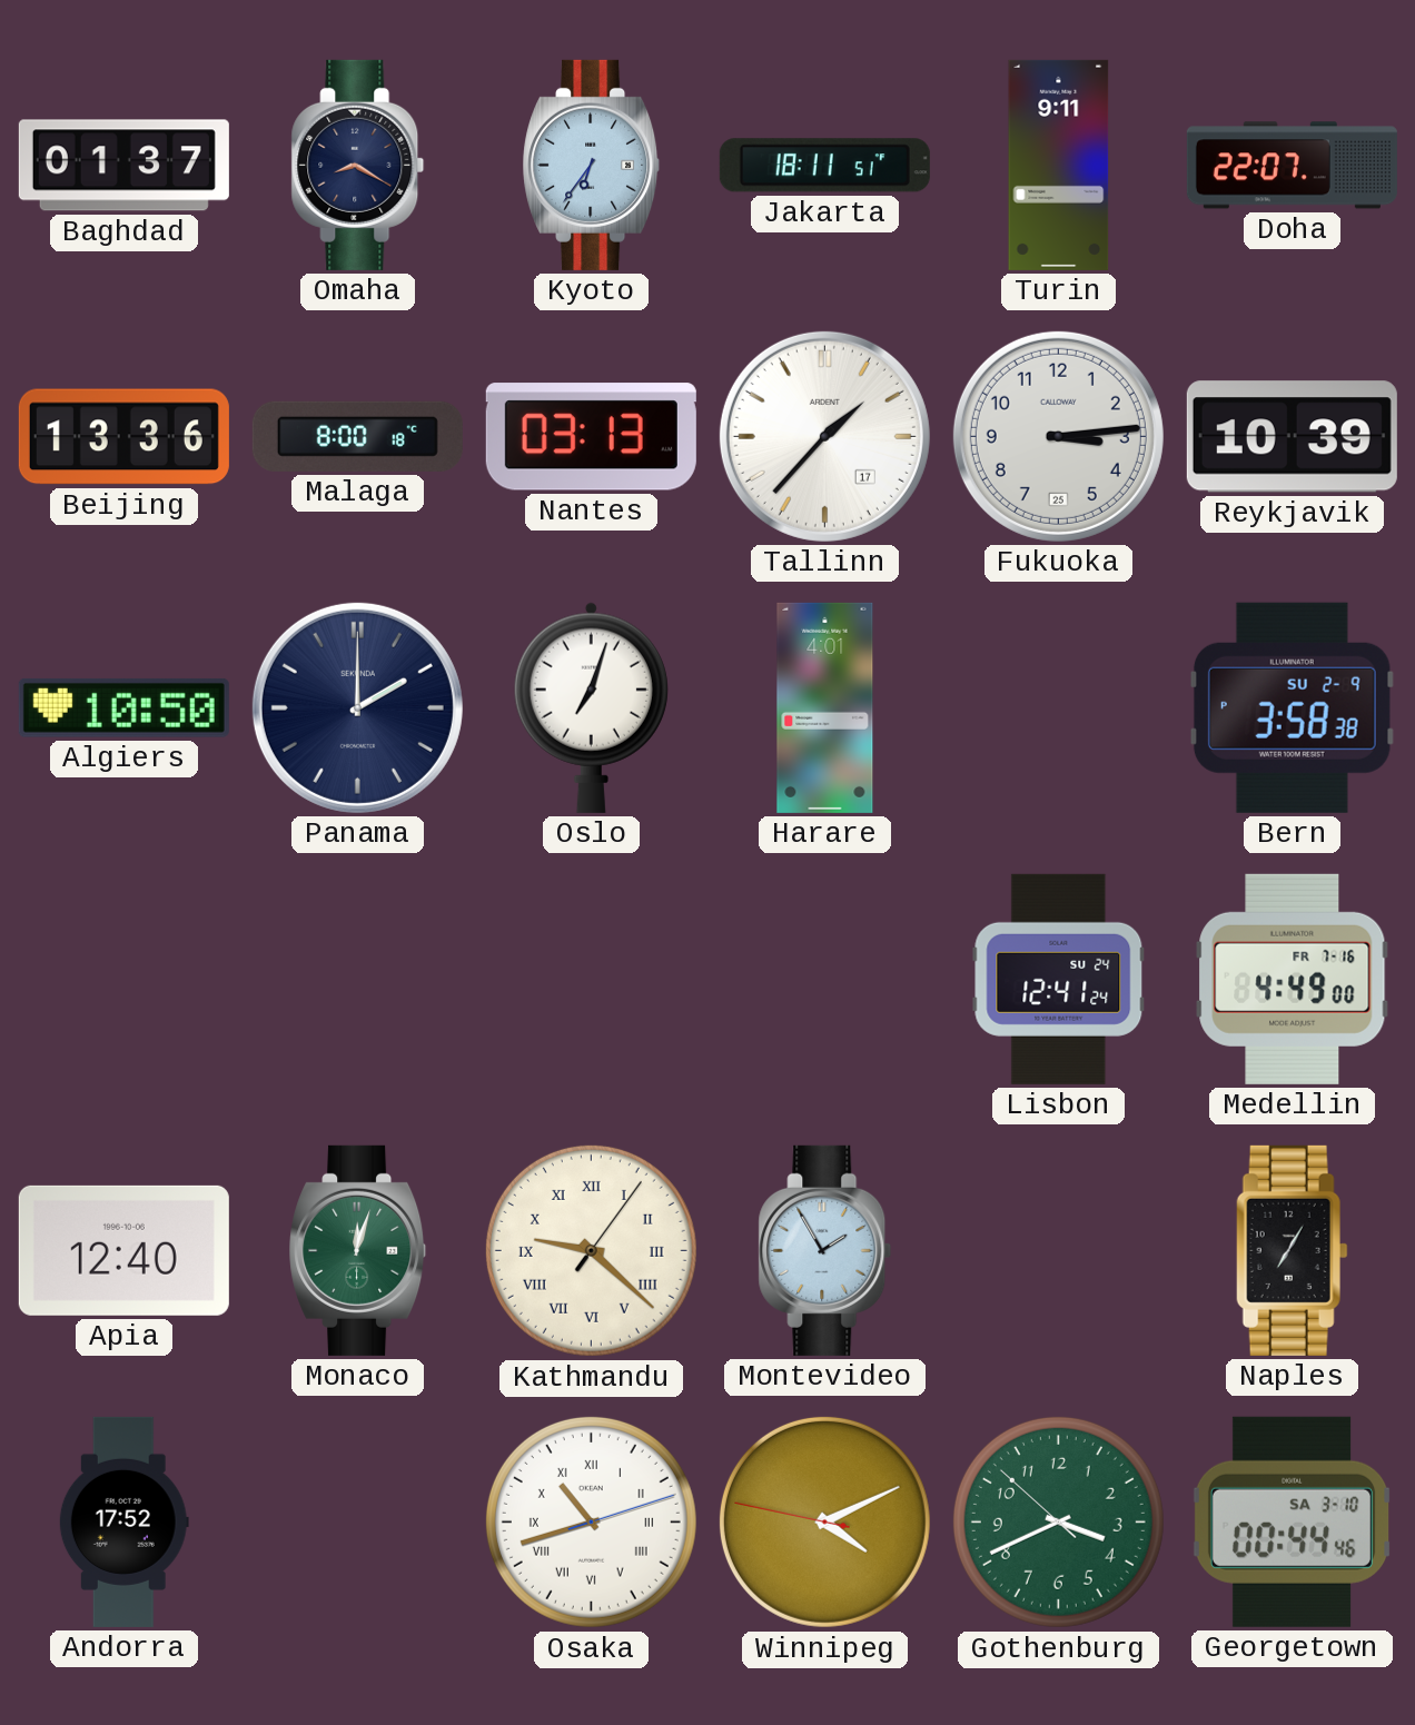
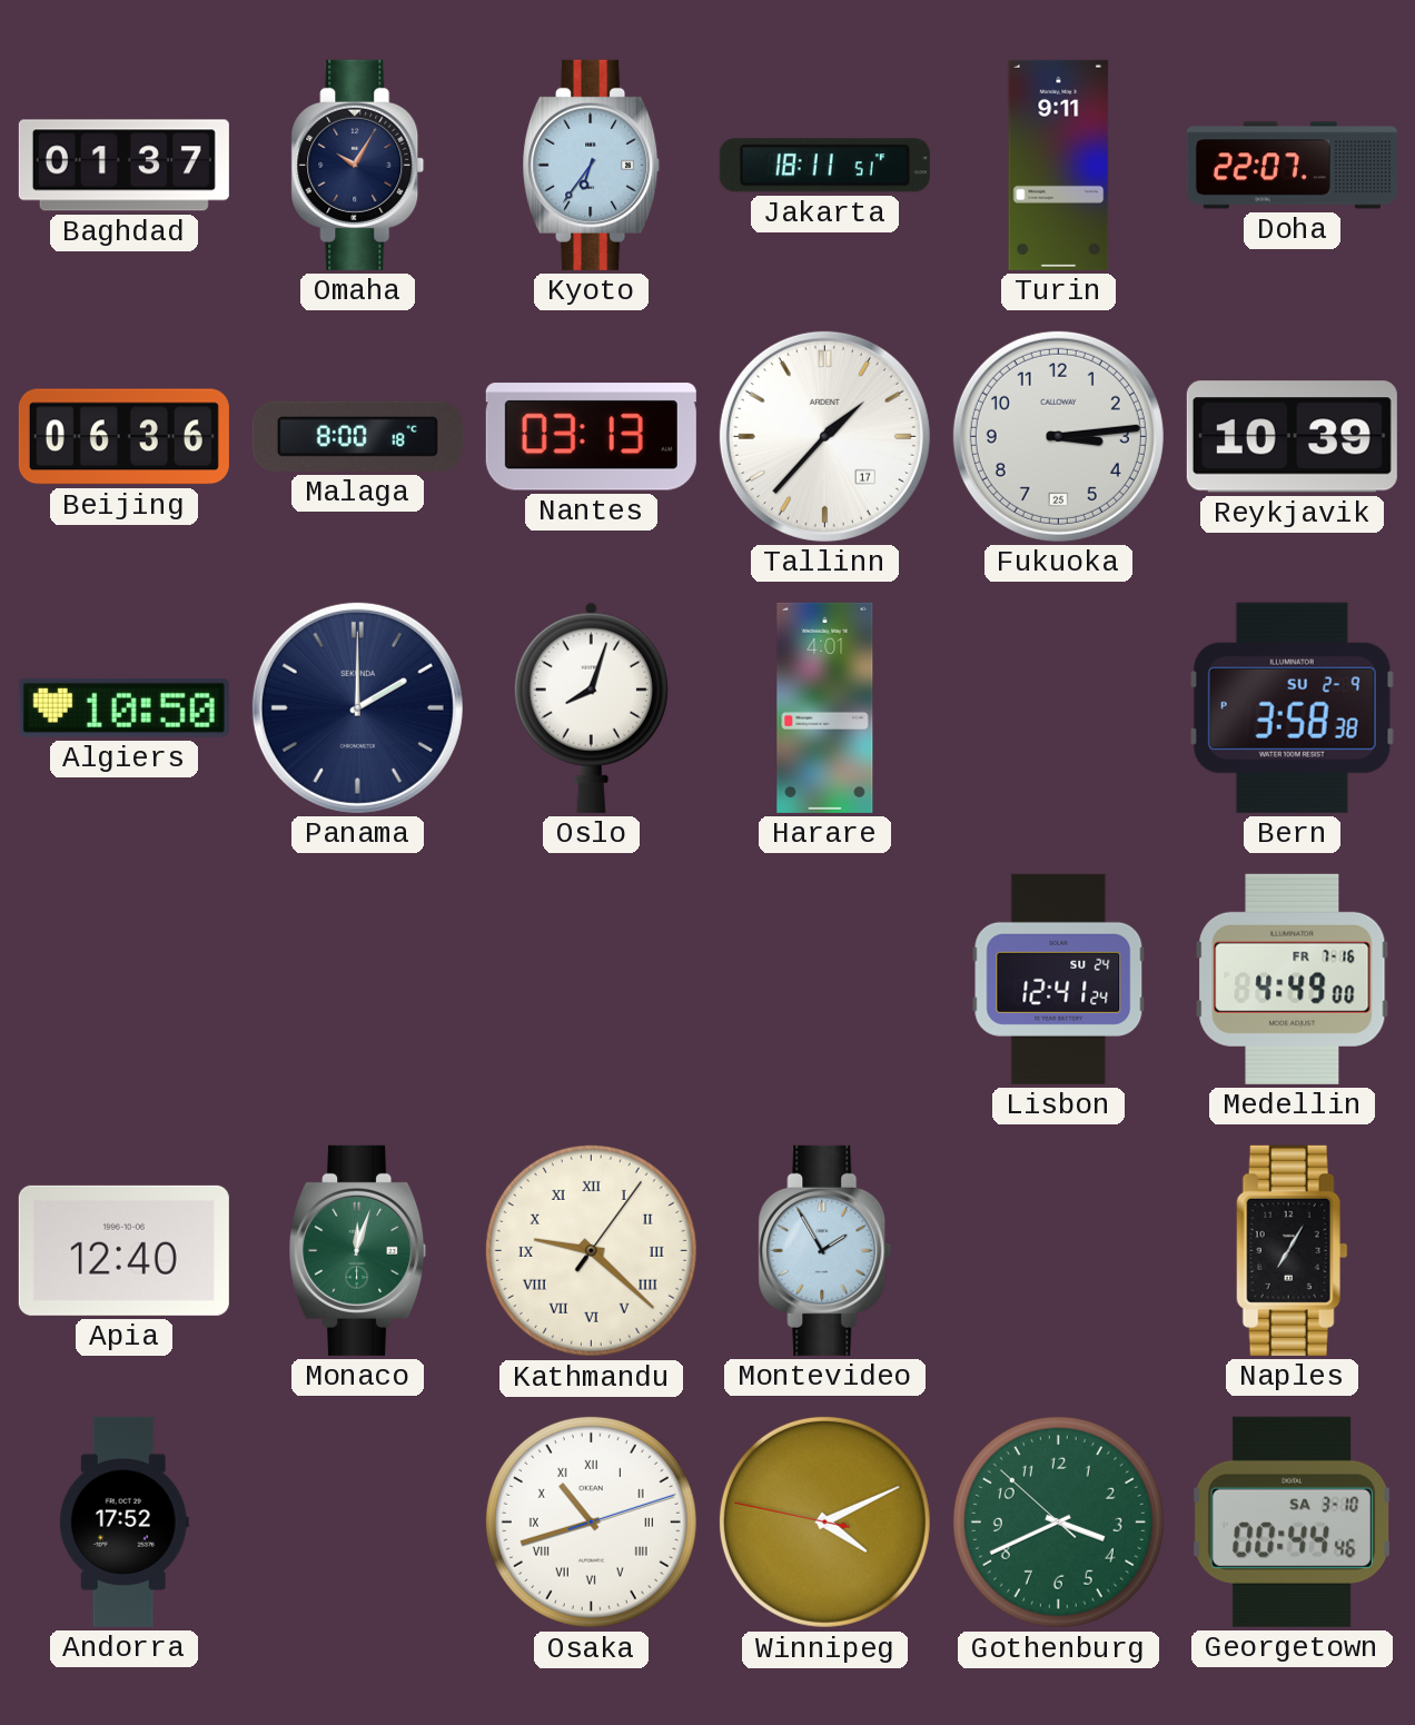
Omaha: 8:20 -> 10:05 (358, 165)
Beijing: 13:36 -> 06:36 (123, 437)
Oslo: 7:03 -> 8:03 (591, 707)
